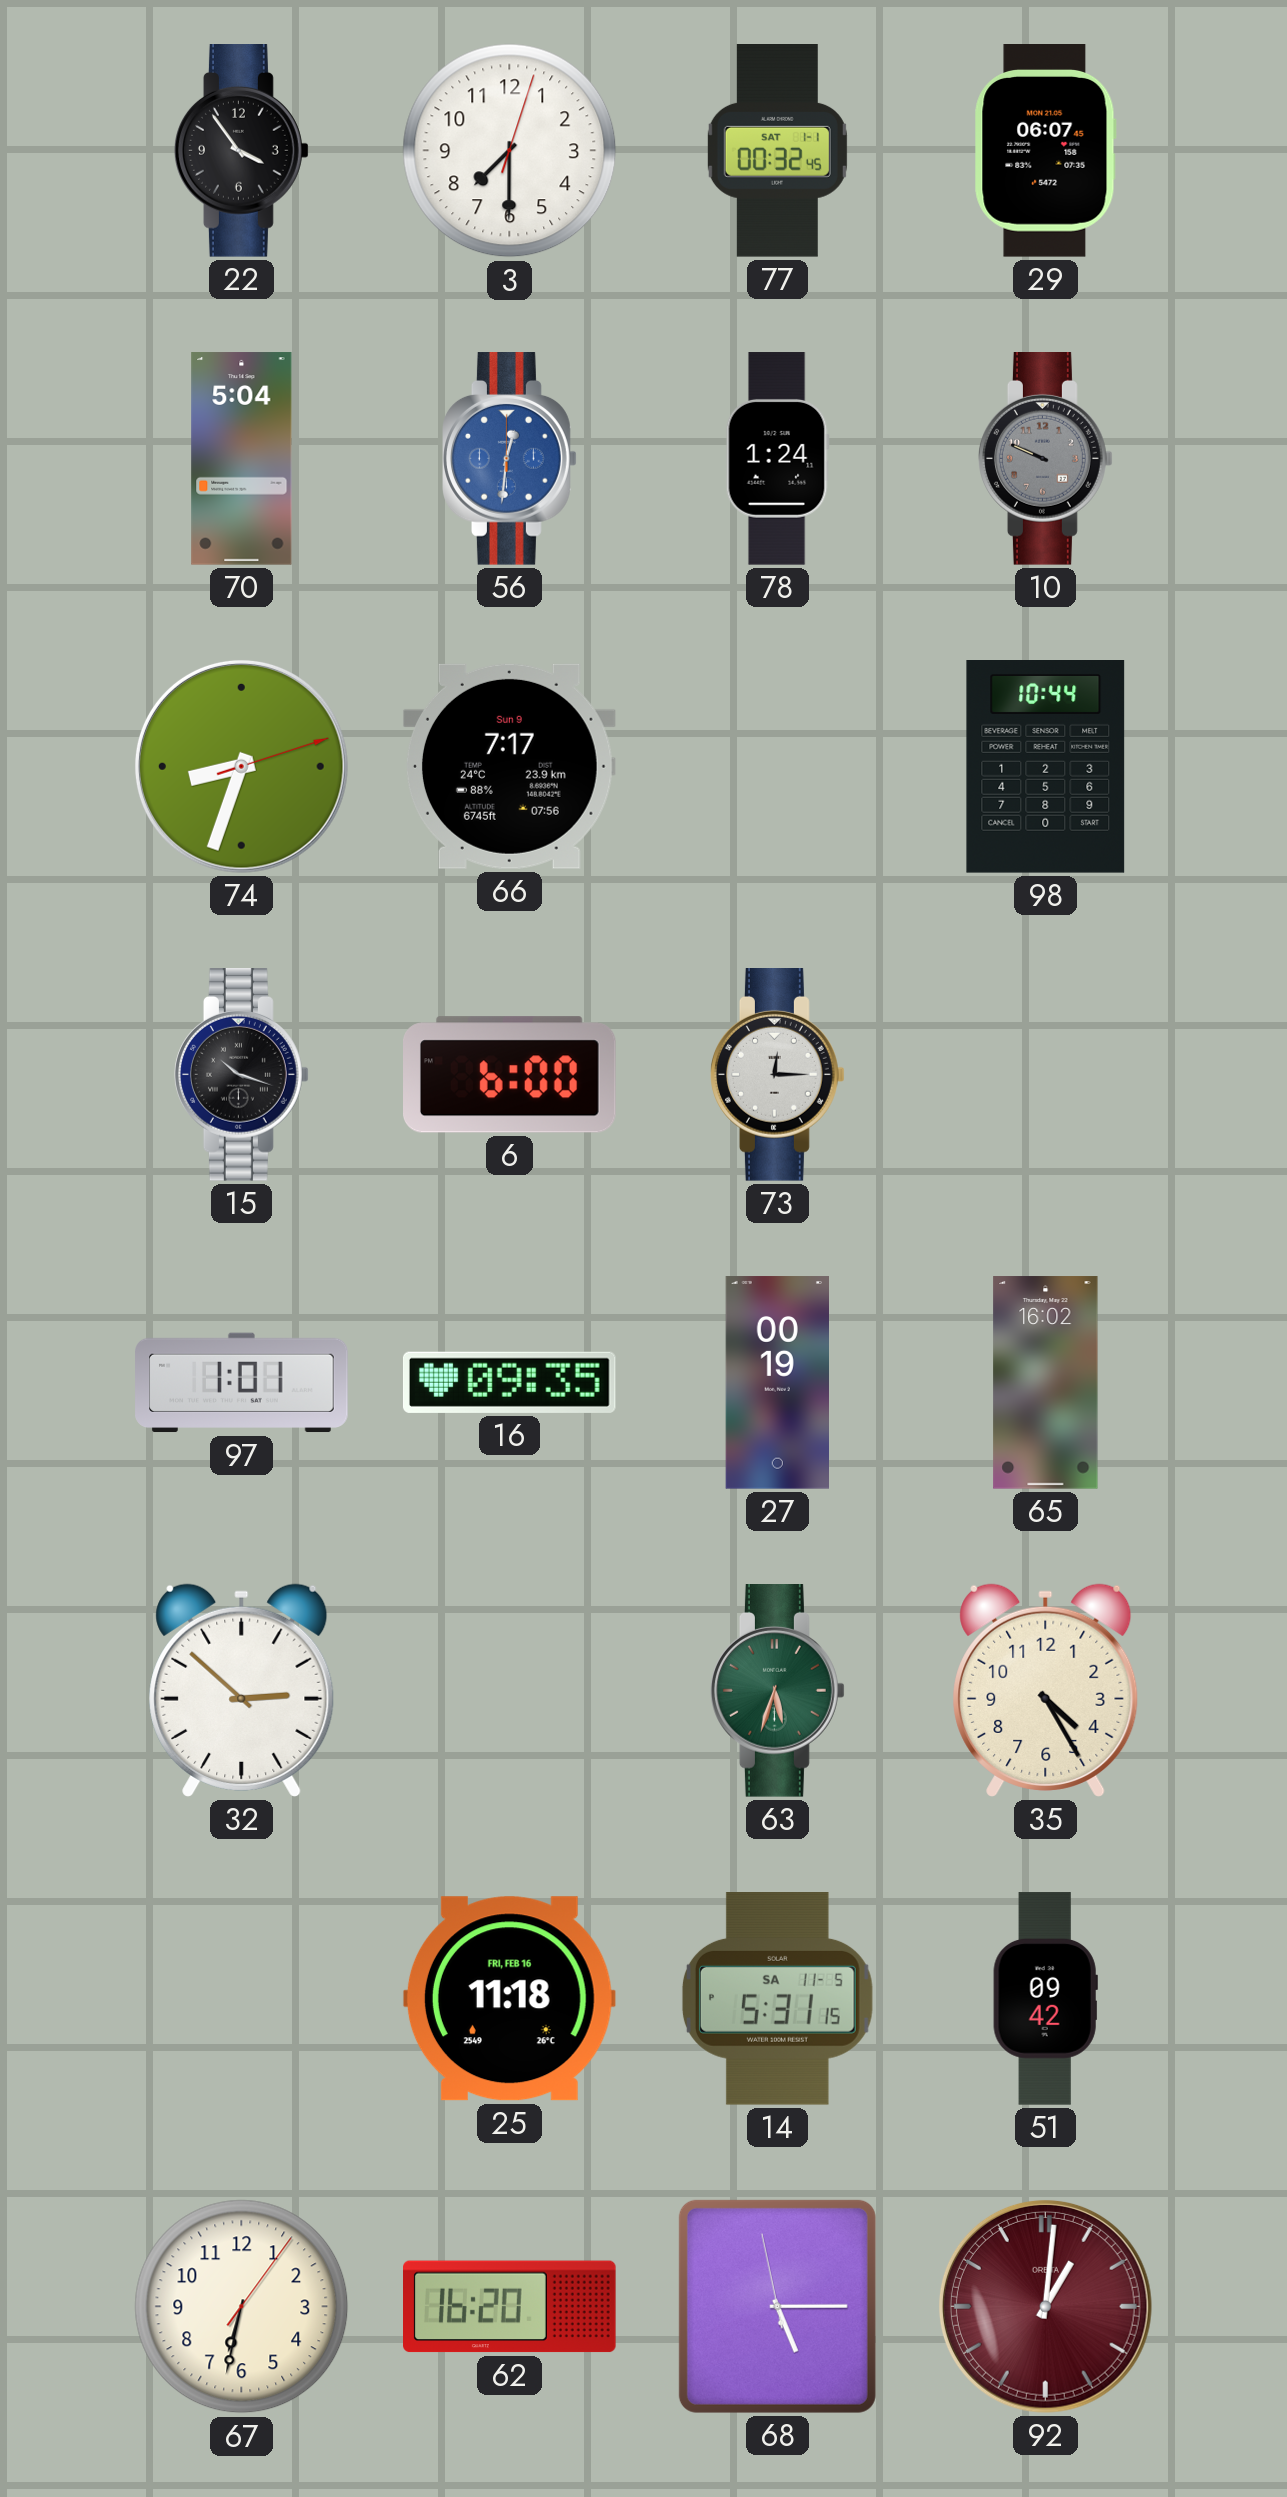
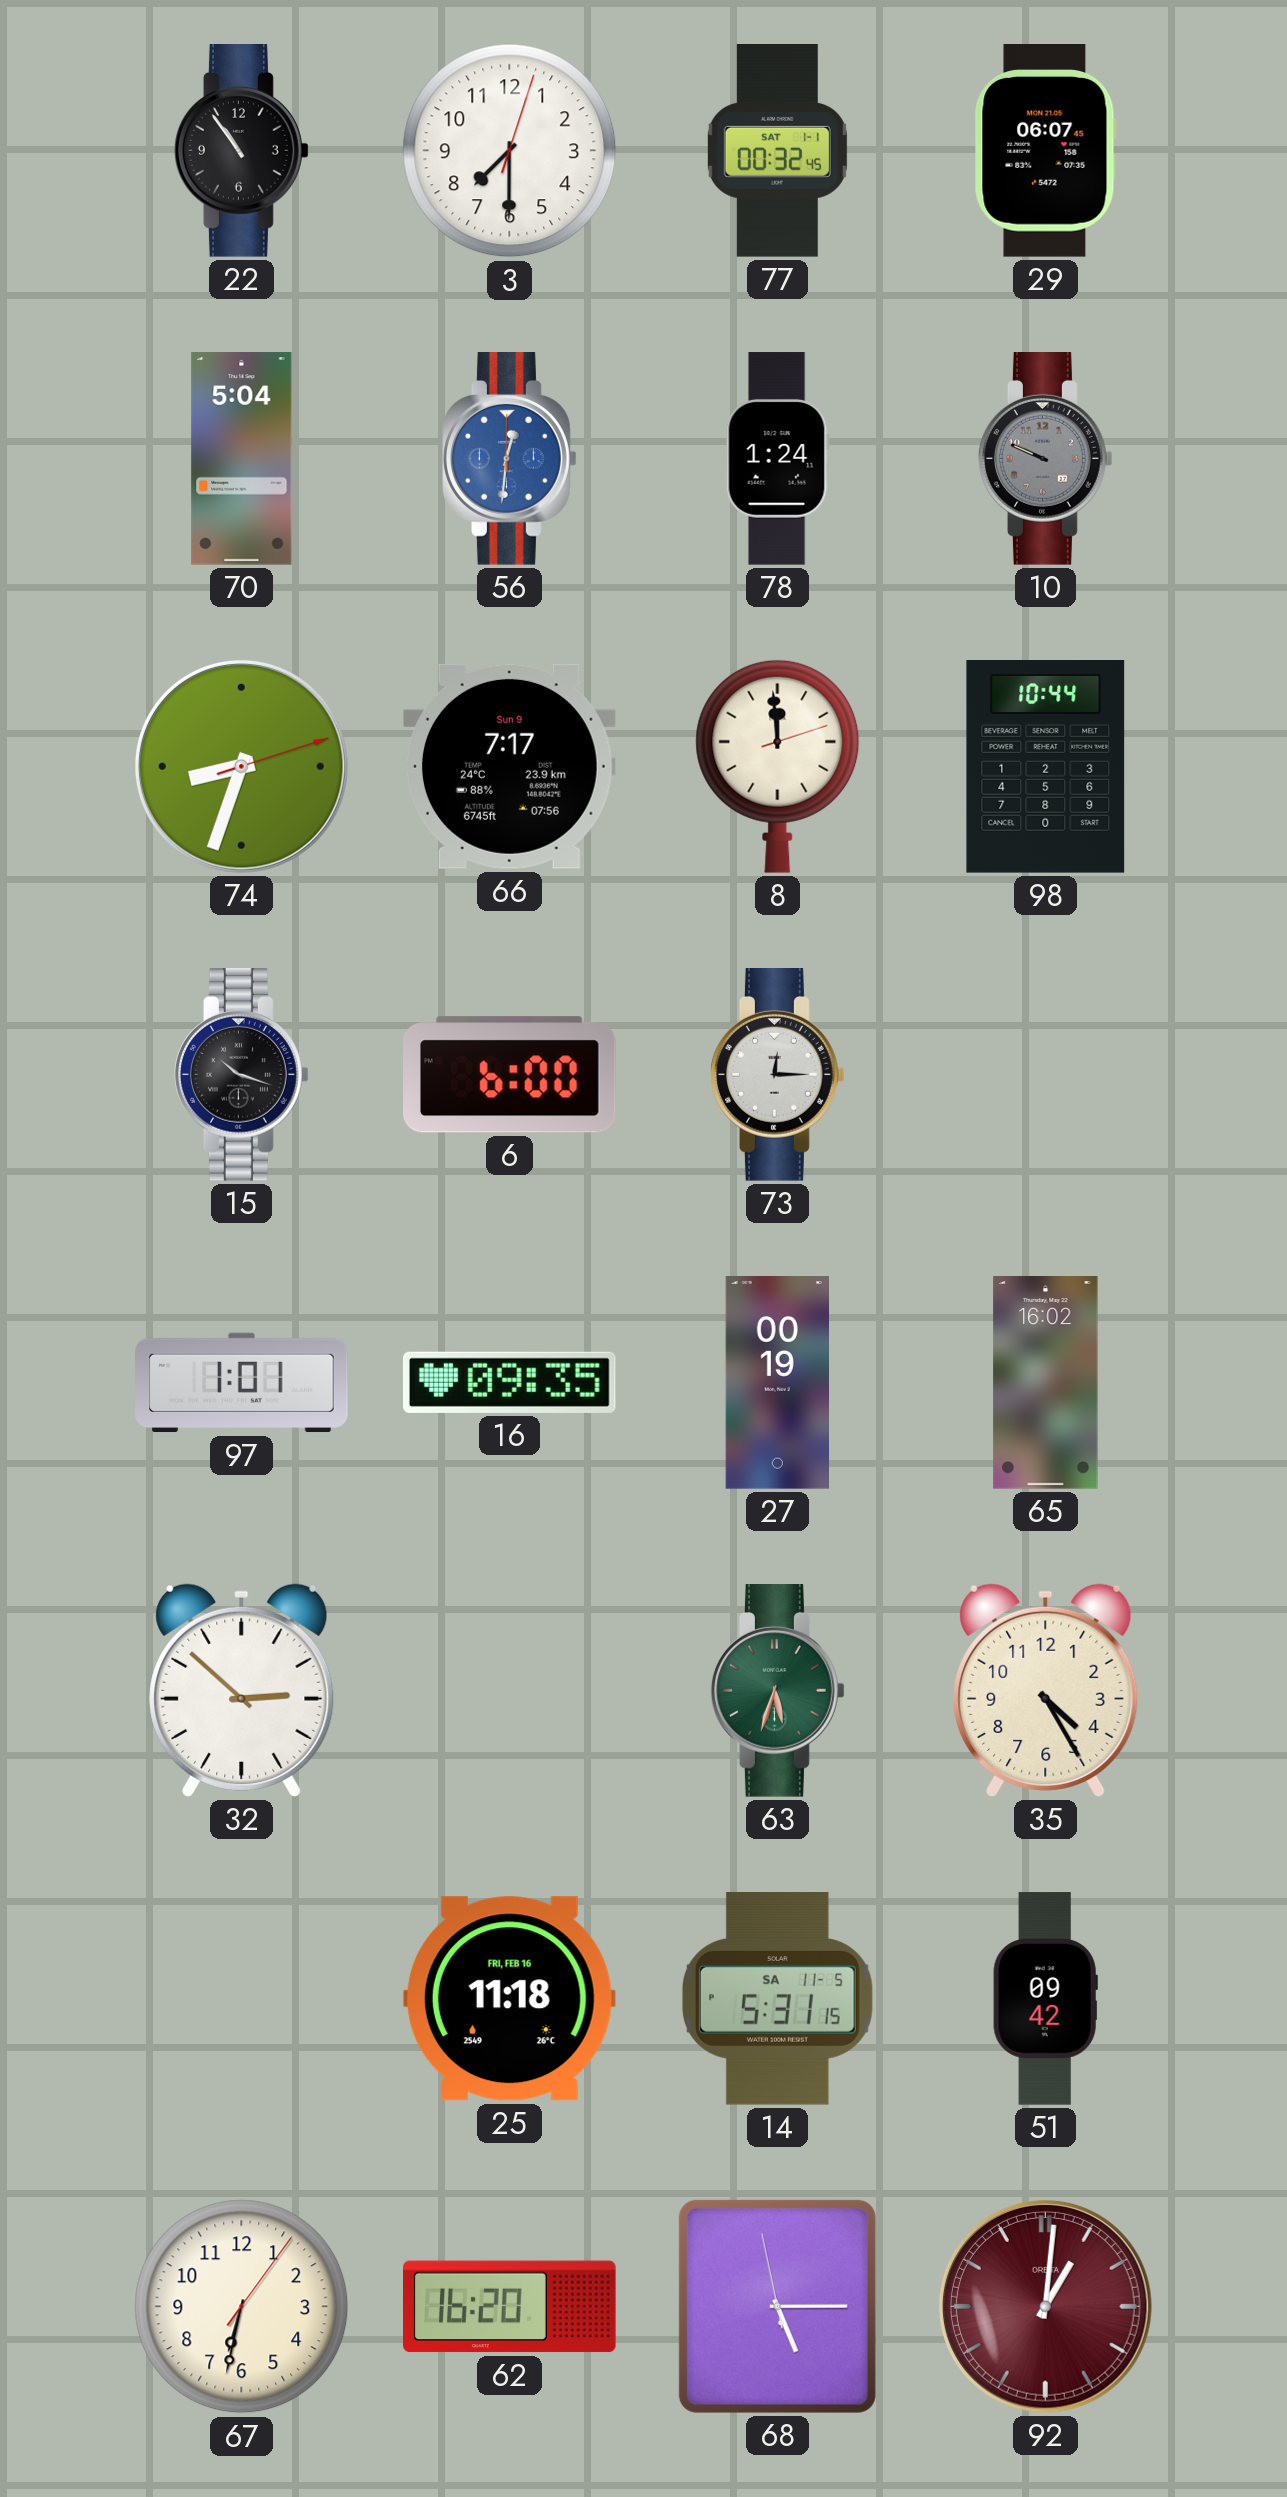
22: 3:54 -> 10:54 (242, 151)
8: none -> 11:59 (778, 766)
